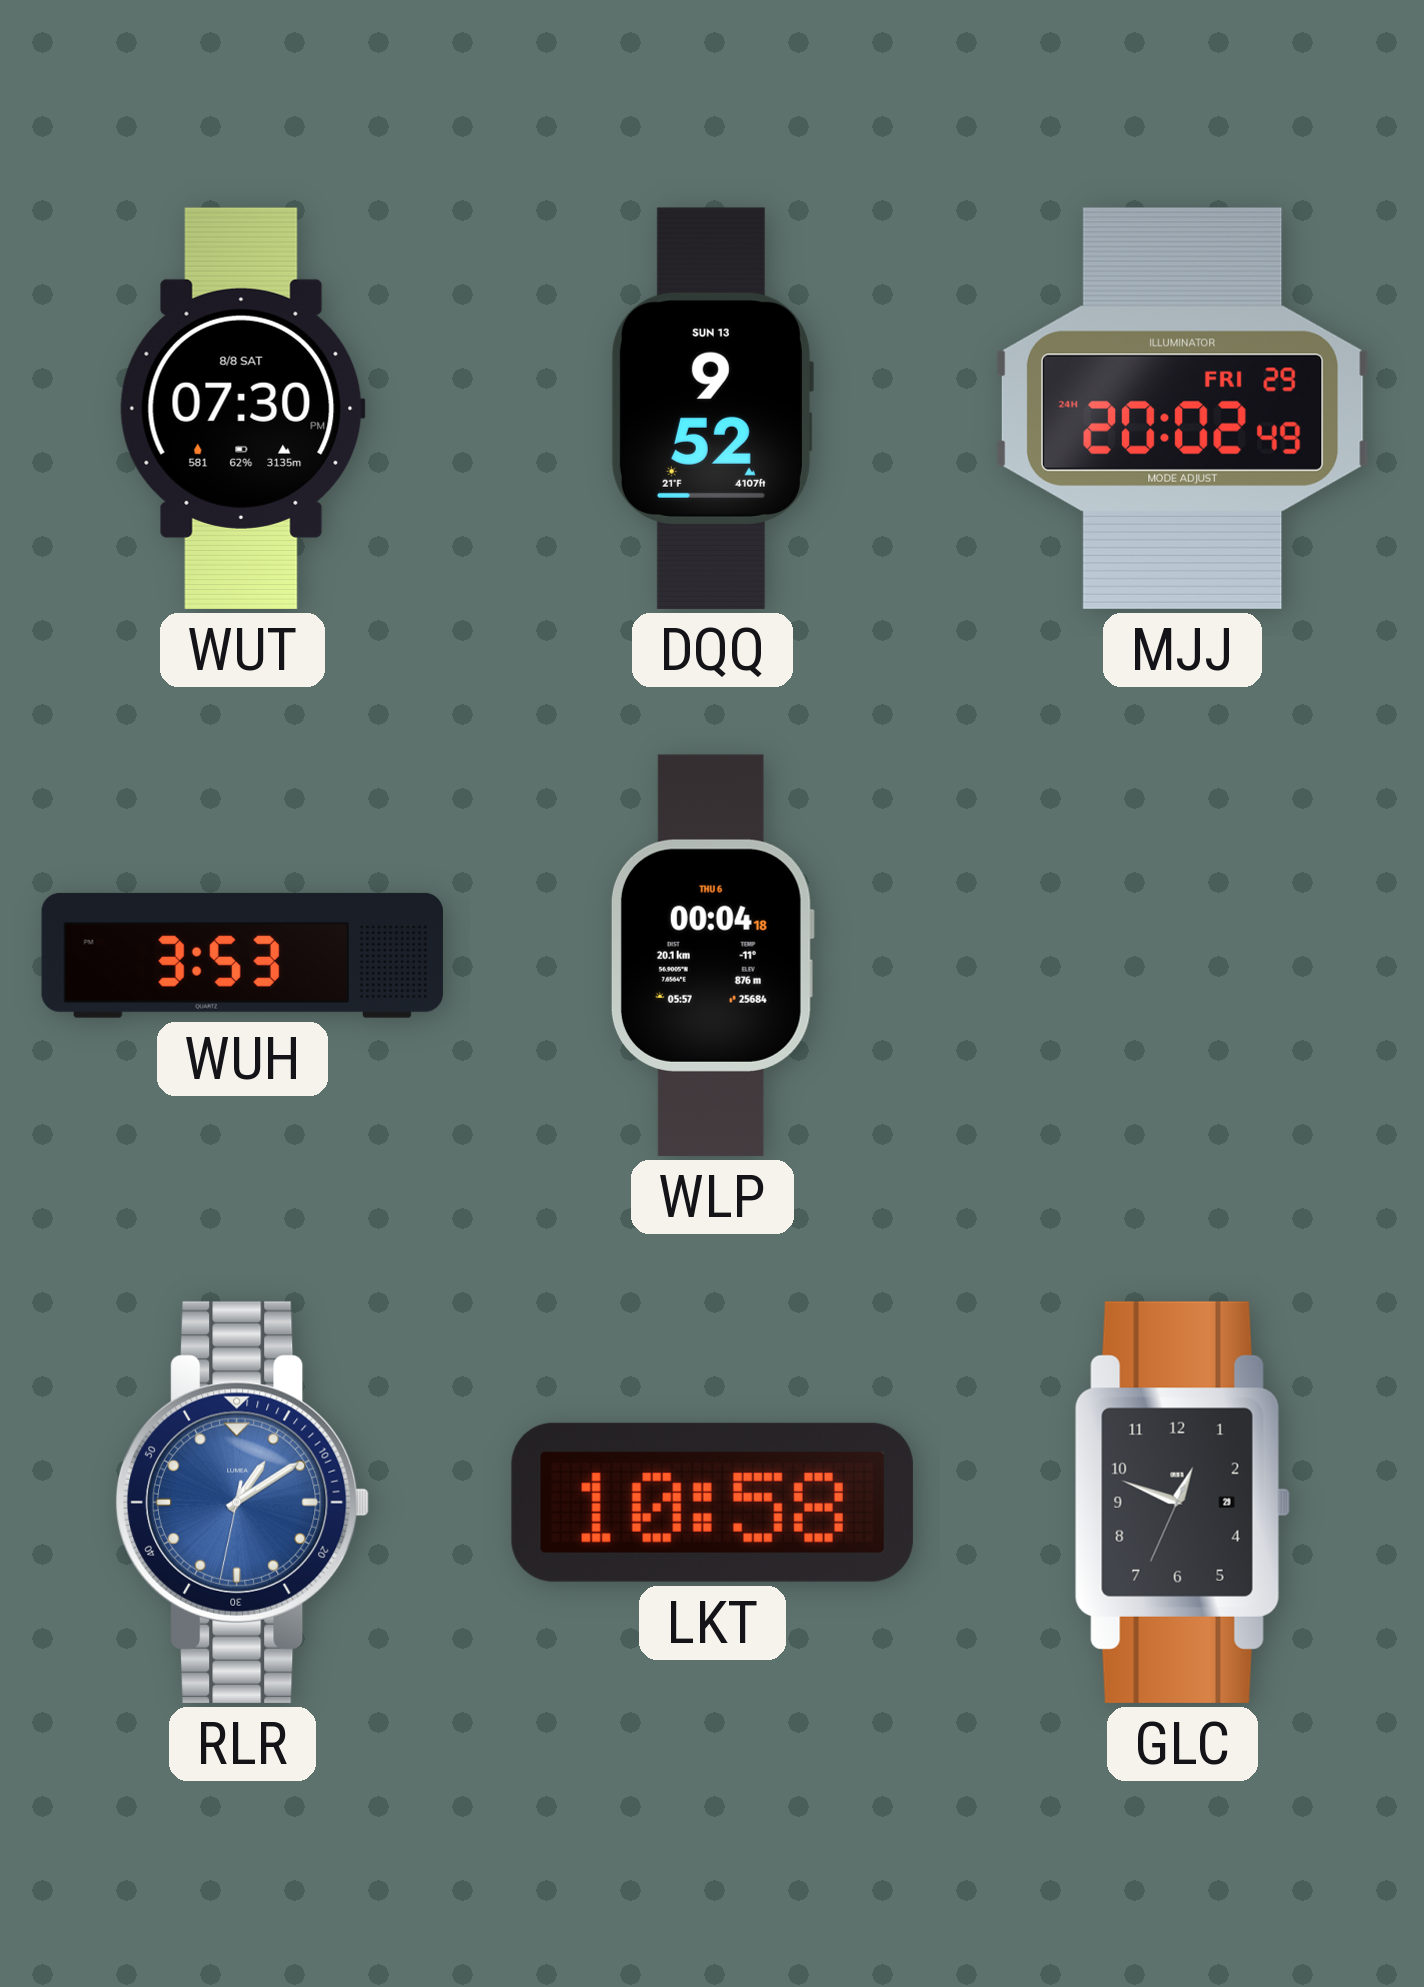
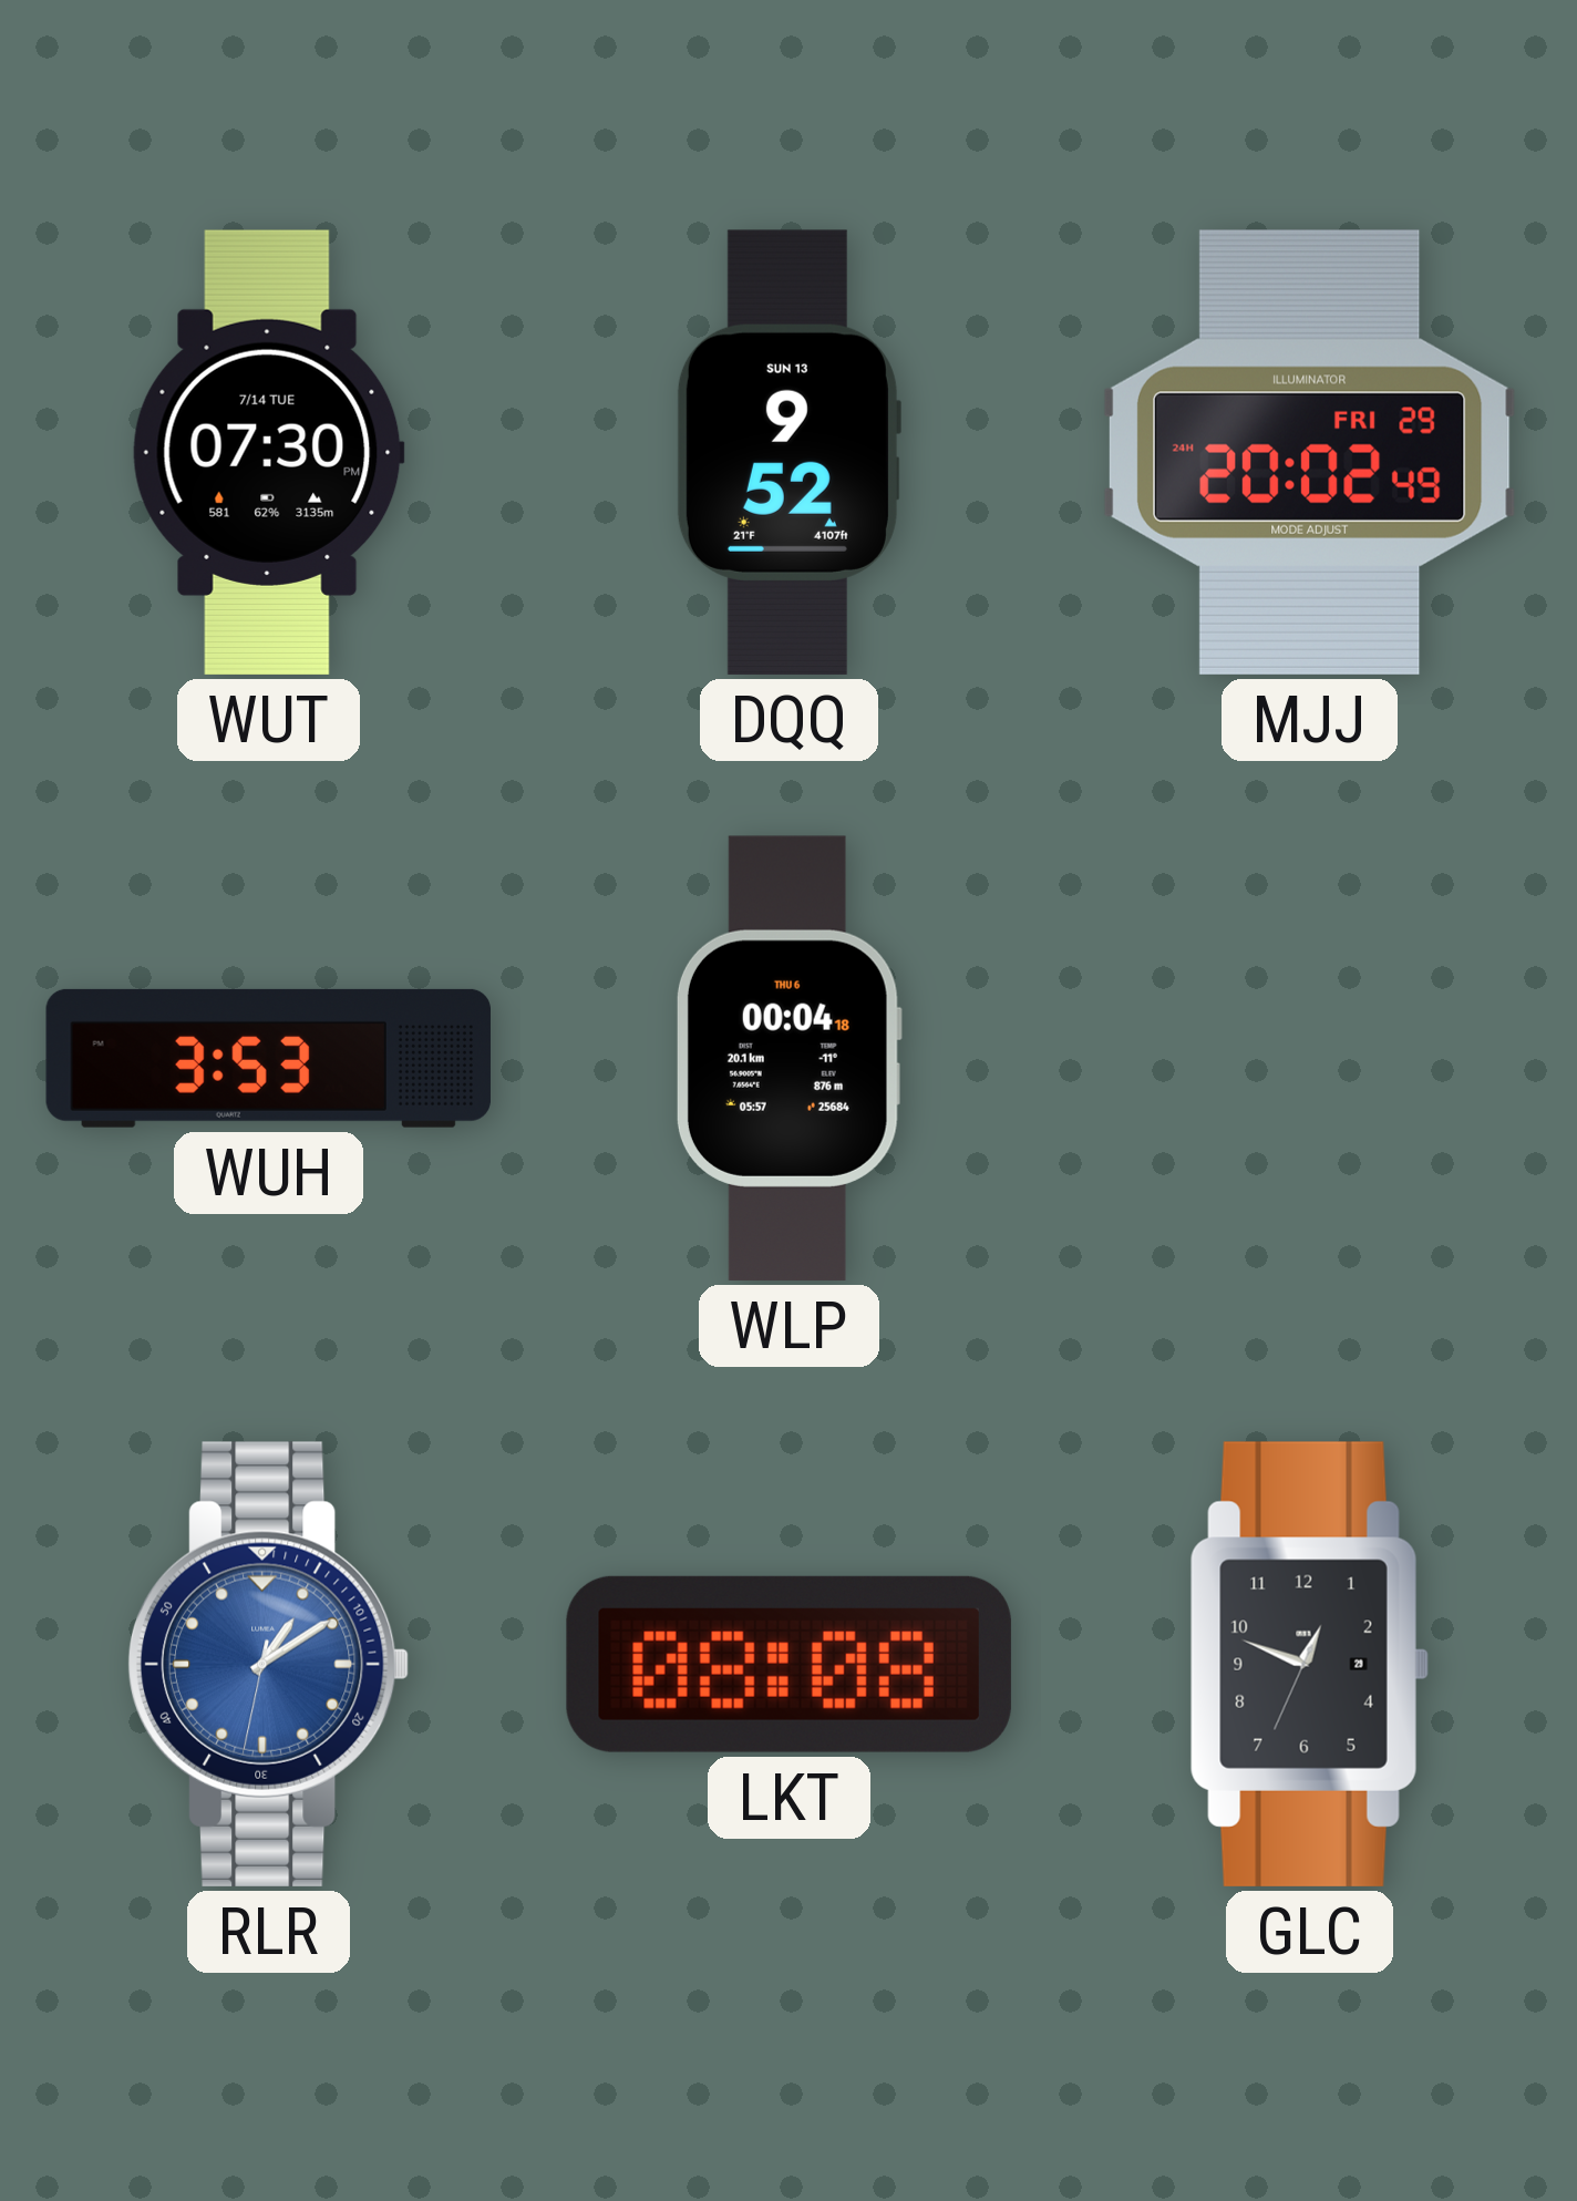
WUT date: 8/8 SAT -> 7/14 TUE (268, 452)
LKT: 10:58 -> 08:08 (789, 1664)
